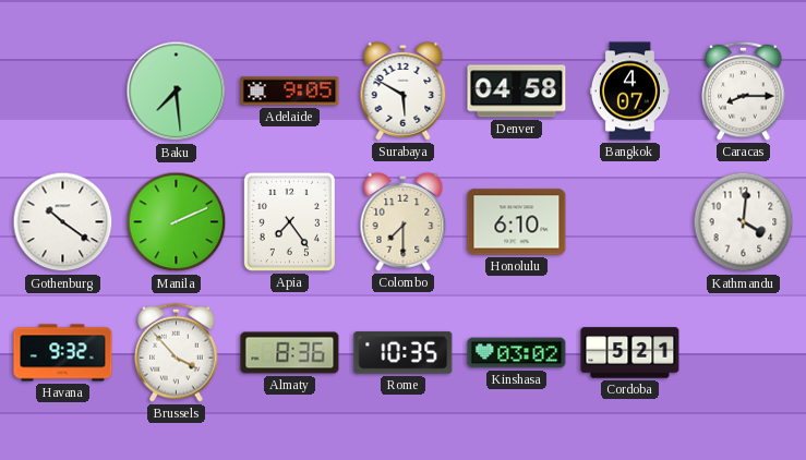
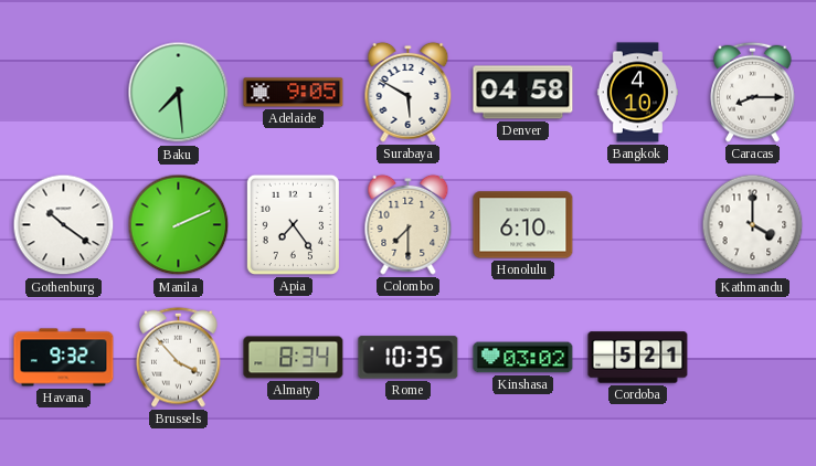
Bangkok: 4:07 -> 4:10 (637, 93)
Kathmandu: 4:01 -> 4:00 (753, 225)
Almaty: 8:36 -> 8:34 (294, 358)
